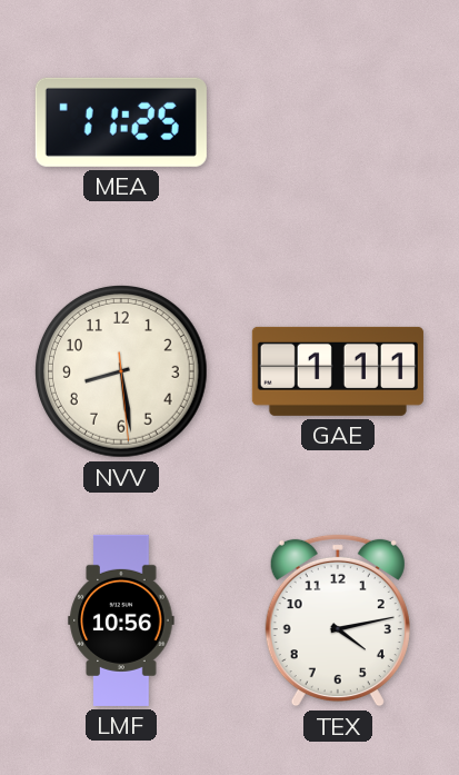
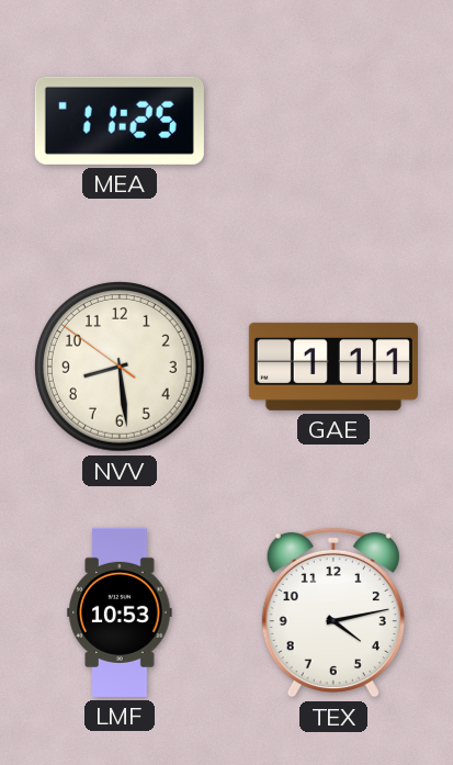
NVV: 8:28:29 -> 8:28:51 (121, 368)
LMF: 10:56 -> 10:53 (120, 612)
